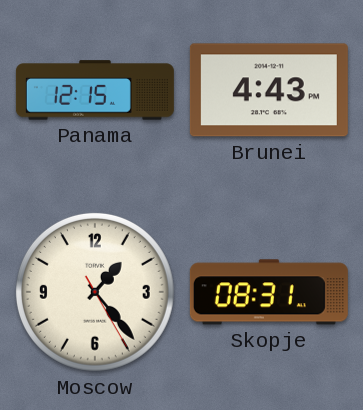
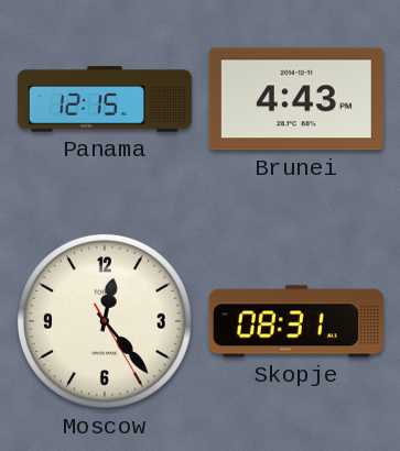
Moscow: 1:23 -> 12:23 (105, 321)
